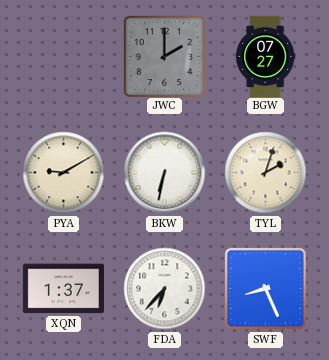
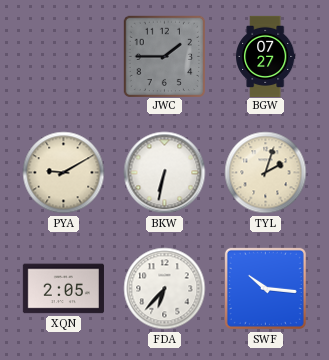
JWC: 2:00 -> 1:45 (164, 56)
XQN: 1:37 -> 2:05 (63, 289)
SWF: 8:26 -> 10:16 (265, 288)
